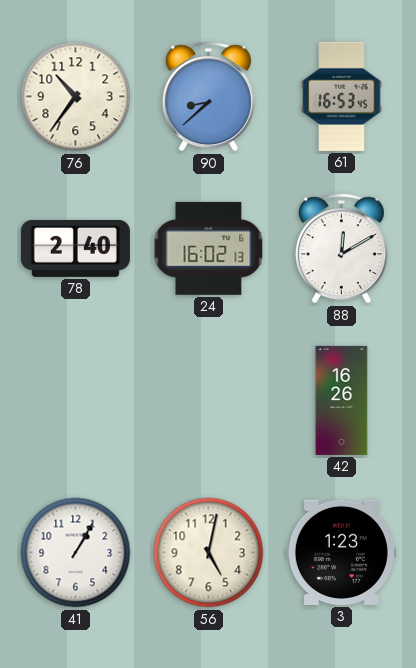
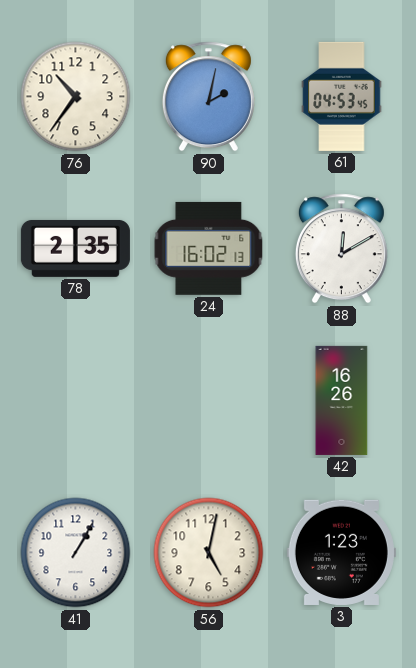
90: 8:38 -> 2:02 (208, 97)
61: 16:53 -> 04:53 (342, 96)
78: 2:40 -> 2:35 (75, 248)
